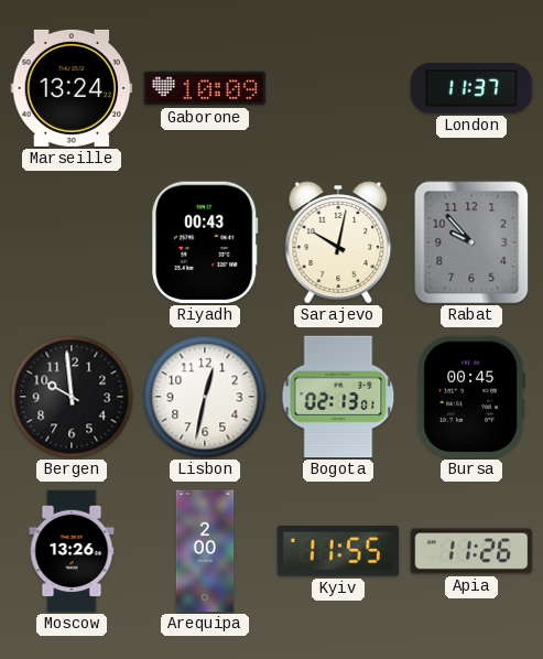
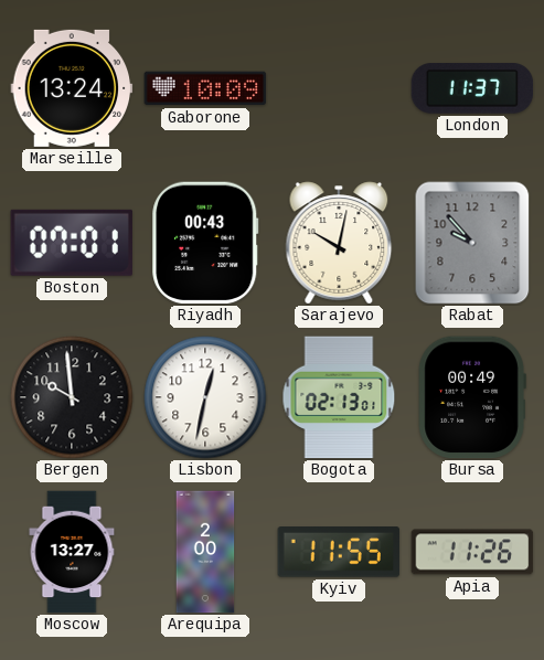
Boston: none -> 07:01 (72, 243)
Bursa: 00:45 -> 00:49 (472, 397)
Moscow: 13:26 -> 13:27 (72, 552)
